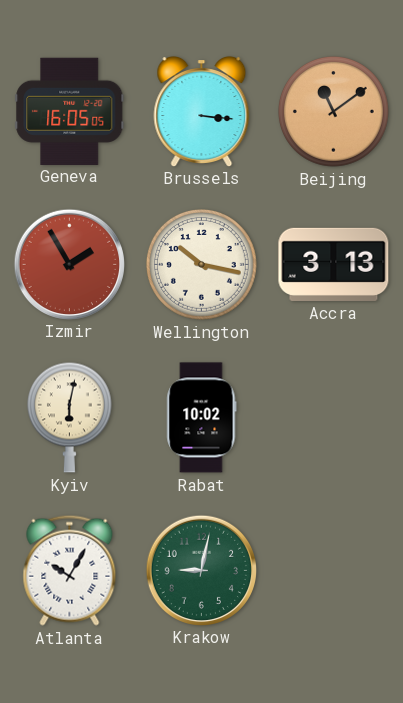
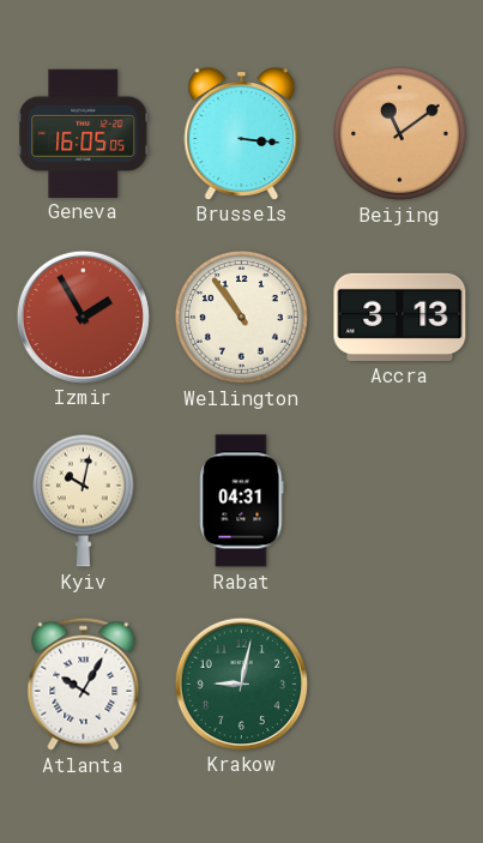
Wellington: 10:17 -> 10:54 (242, 318)
Kyiv: 6:02 -> 10:02 (83, 500)
Rabat: 10:02 -> 04:31 (242, 501)
